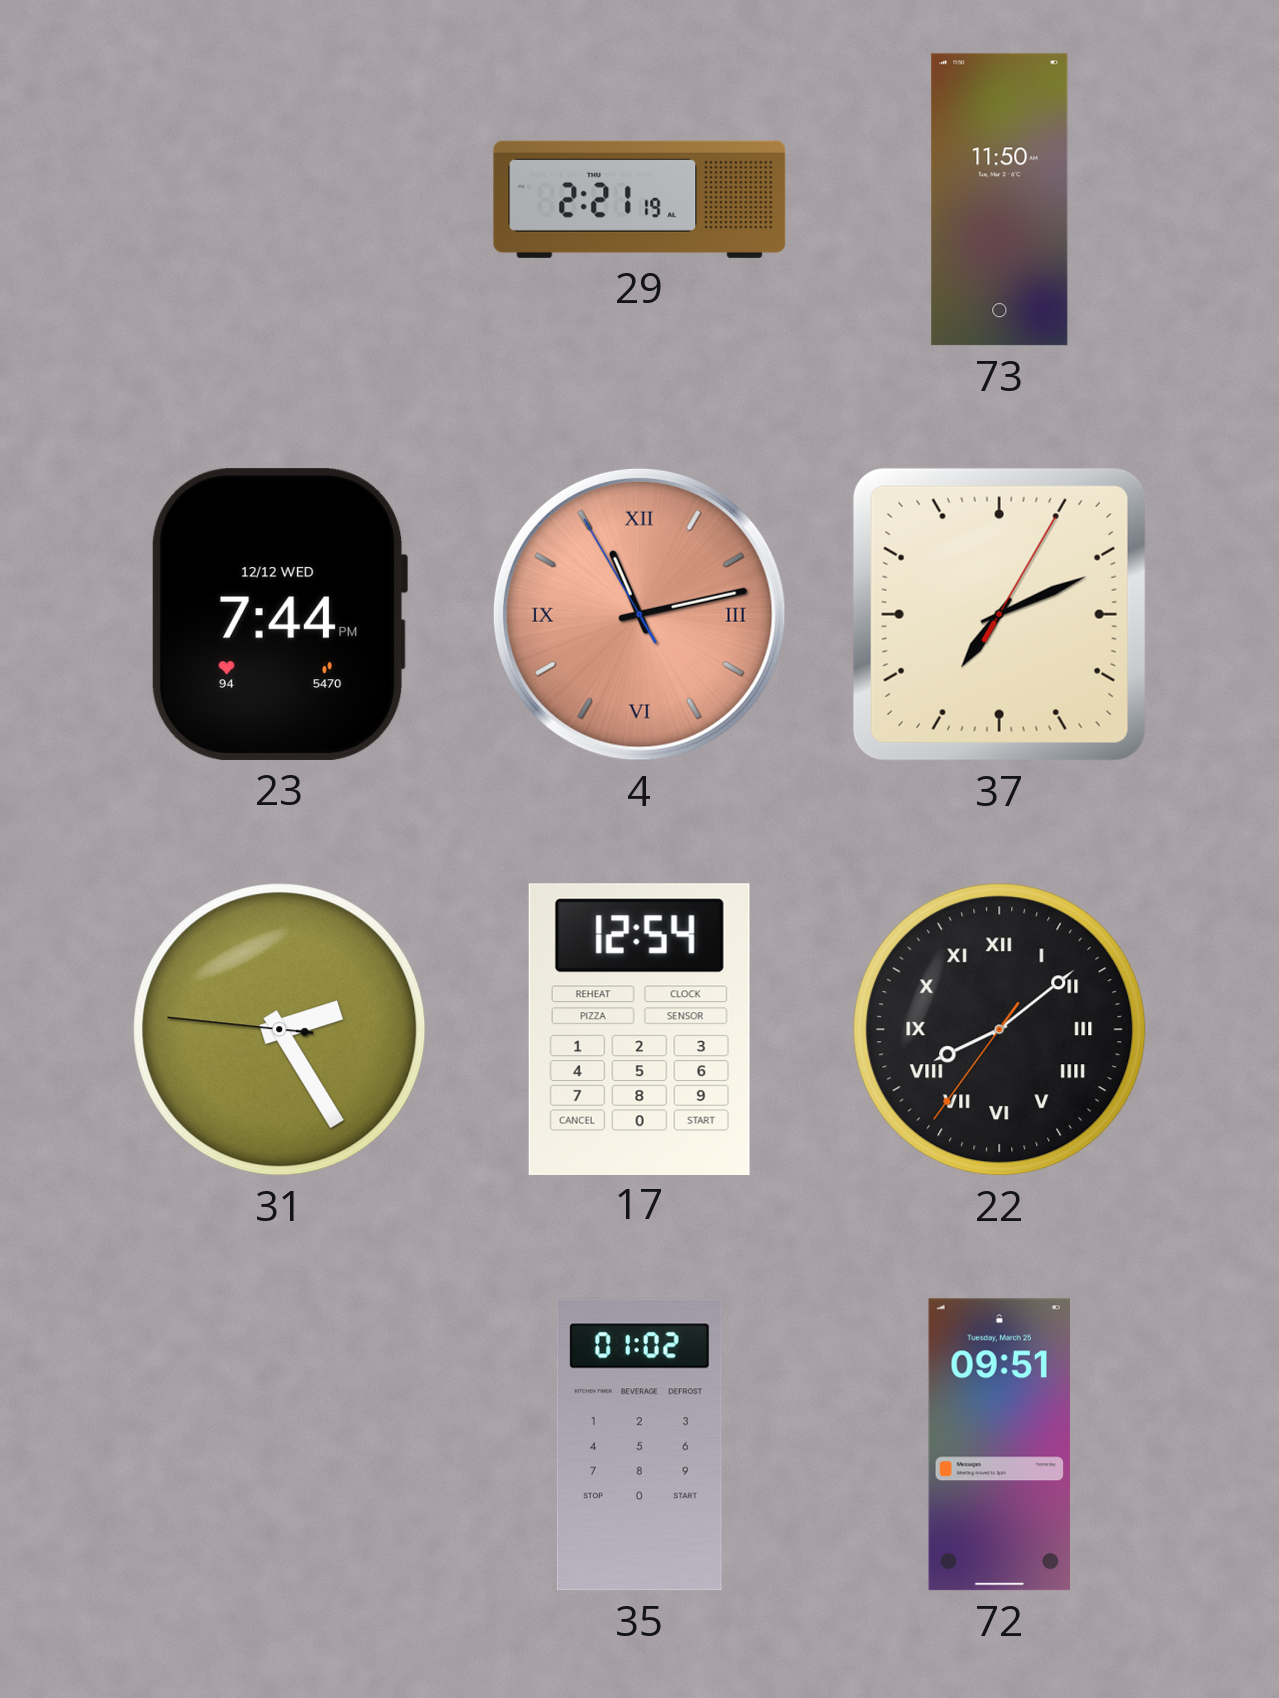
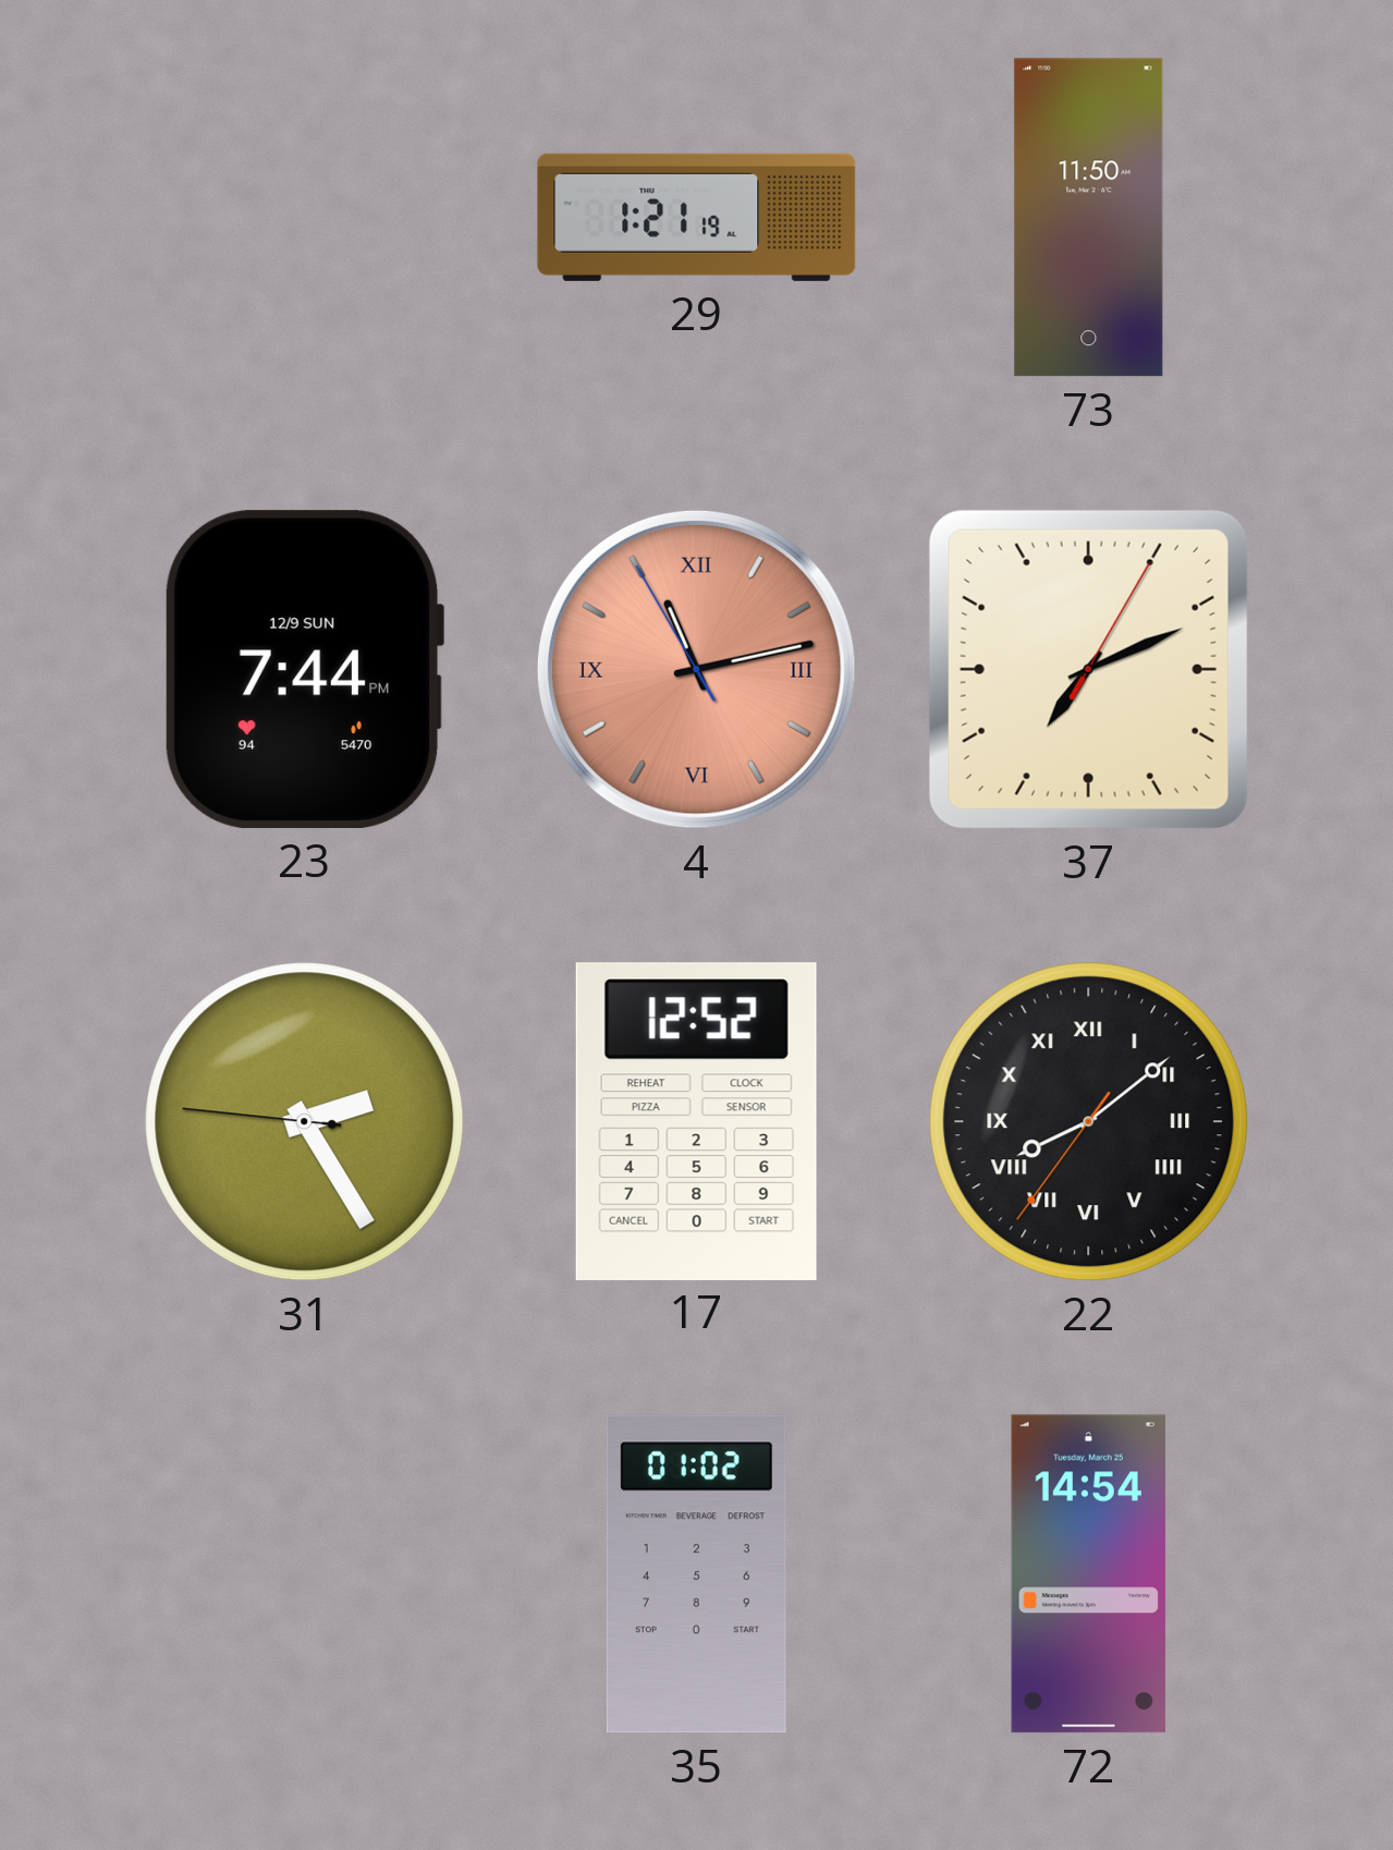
29: 2:21 -> 1:21 (697, 217)
23 date: 12/12 WED -> 12/9 SUN (304, 669)
17: 12:54 -> 12:52 (696, 1121)
72: 09:51 -> 14:54 (1088, 1574)
